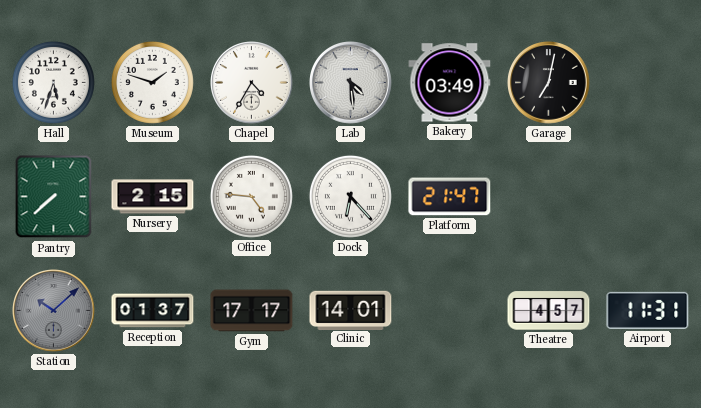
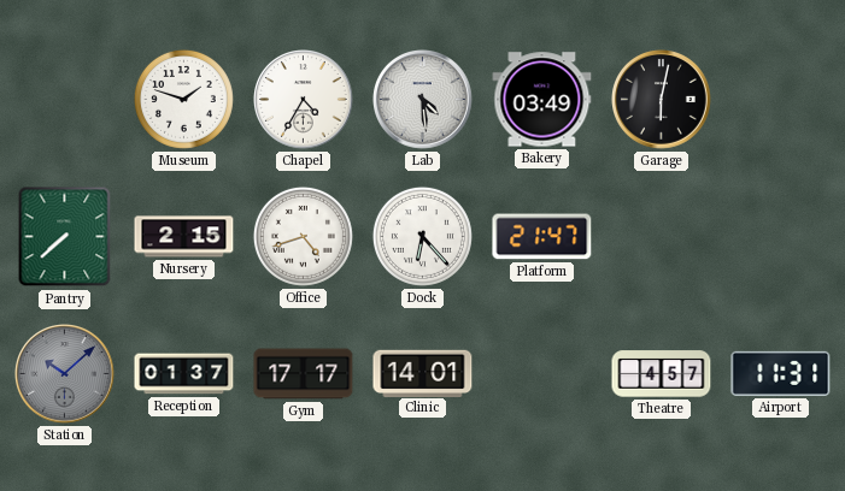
Hall: 5:33 -> none (53, 82)
Garage: 7:02 -> 6:02 (662, 100)
Office: 4:46 -> 4:42 (303, 236)
